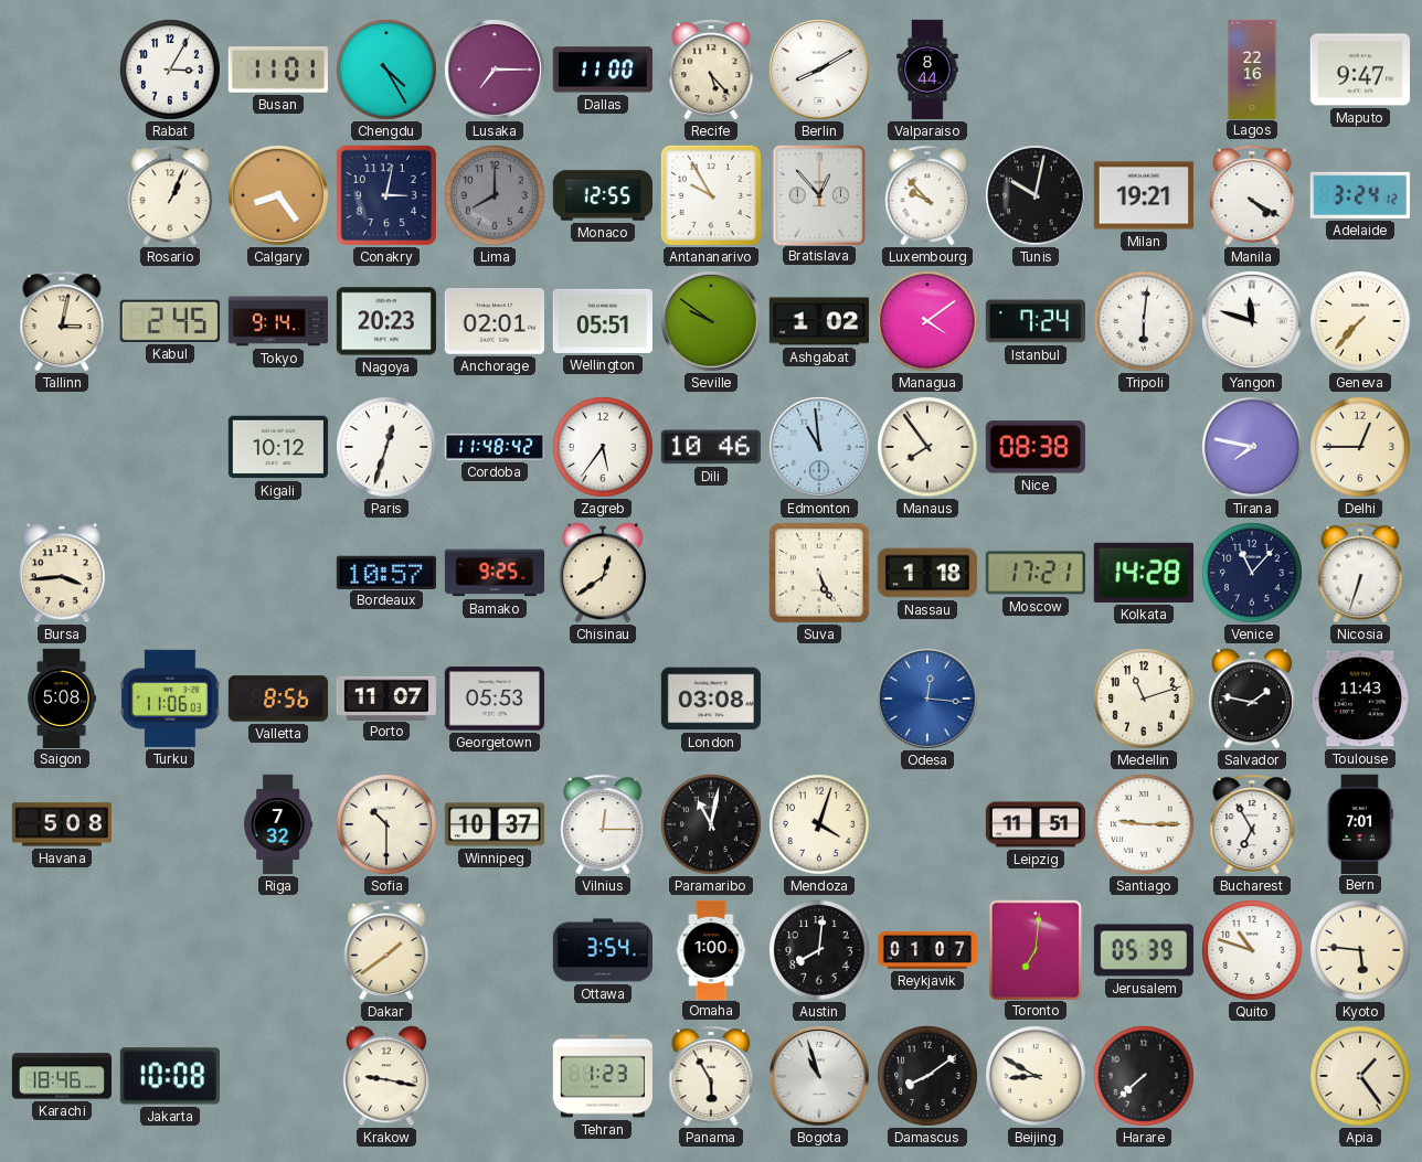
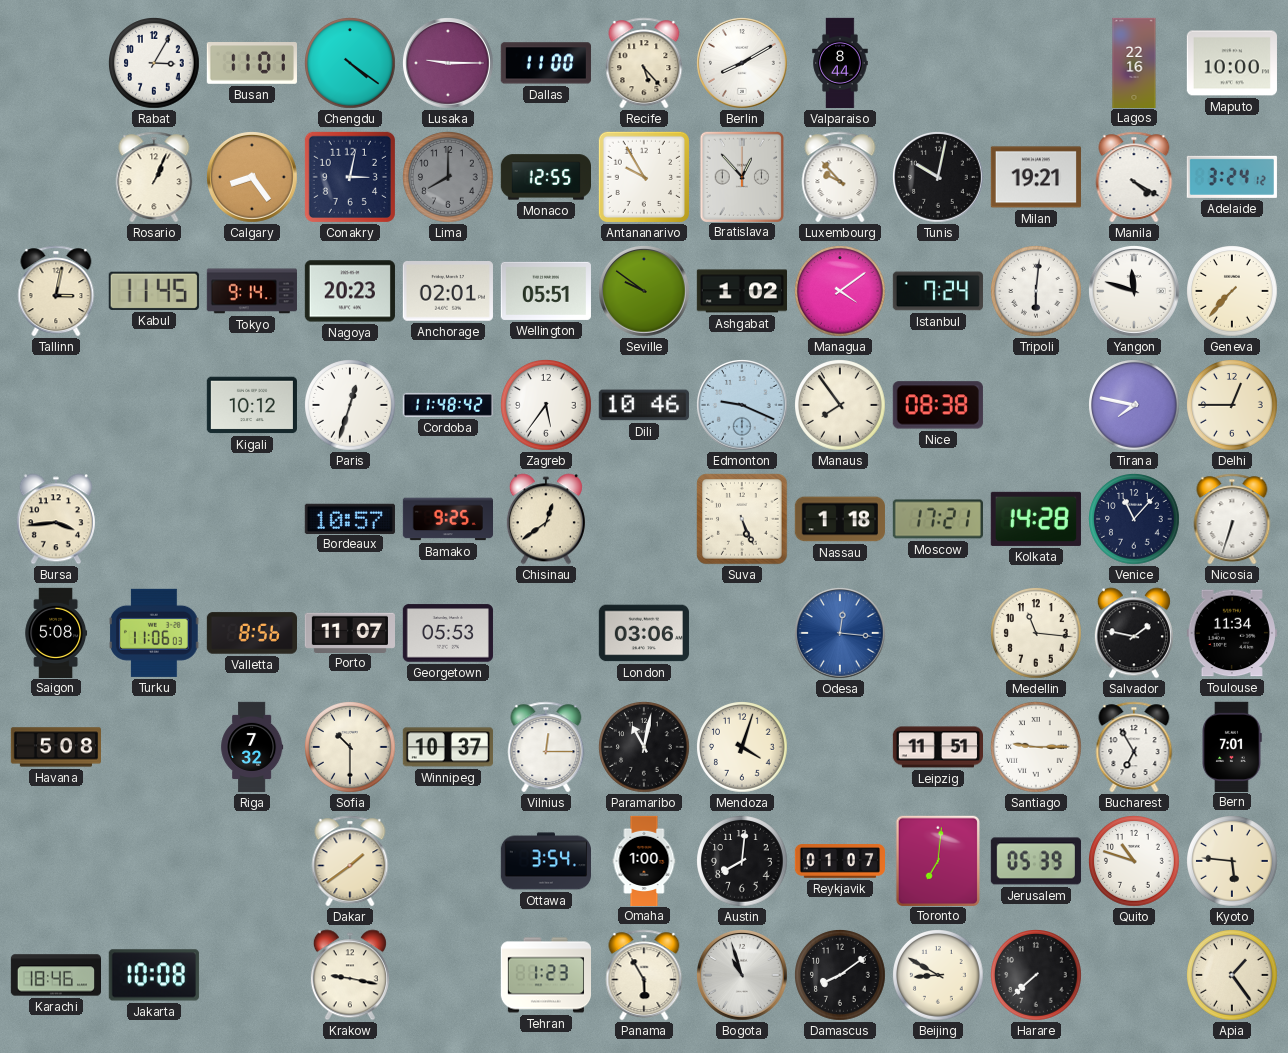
Chengdu: 4:25 -> 4:21 (351, 64)
Lusaka: 7:15 -> 9:15 (449, 64)
Maputo: 9:47 -> 10:00 (1232, 63)
Kabul: 2:45 -> 11:45 (154, 291)
Edmonton: 10:59 -> 9:19 (743, 406)
London: 03:08 -> 03:06 (644, 633)
Medellin: 11:12 -> 11:16 (1037, 634)
Toulouse: 11:43 -> 11:34 (1232, 633)
